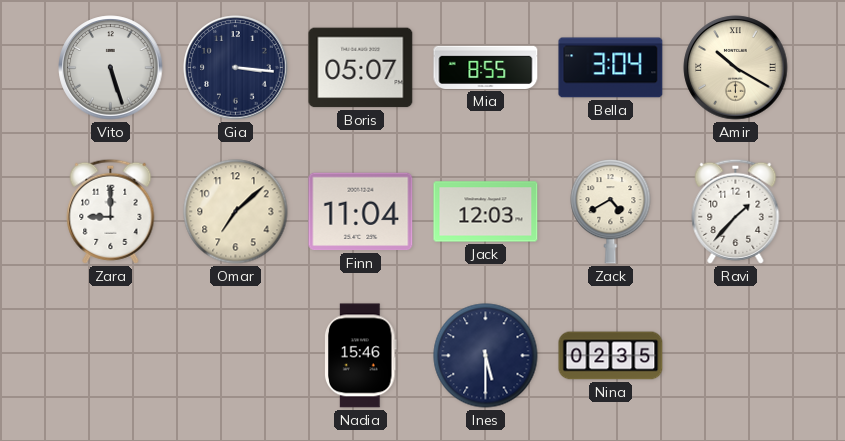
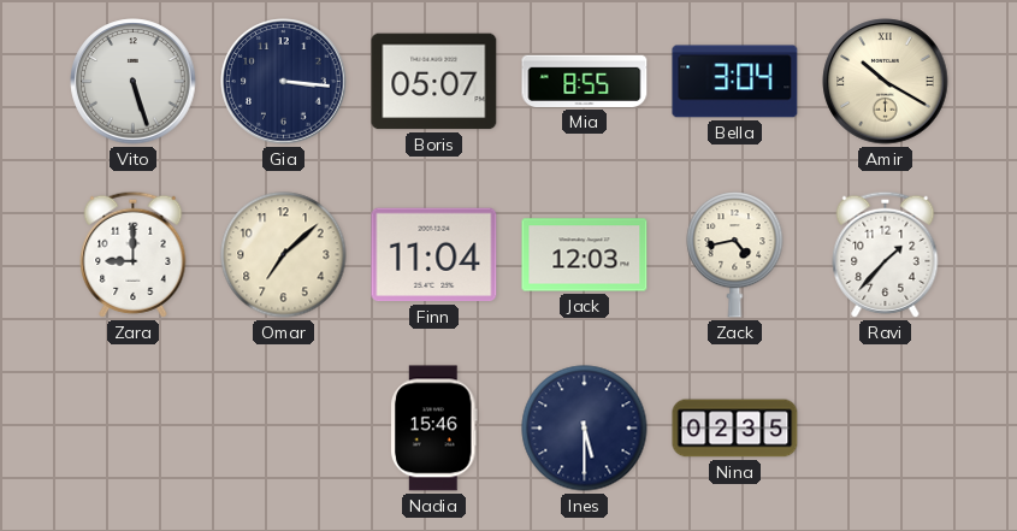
Zack: 4:40 -> 4:43 (735, 255)
